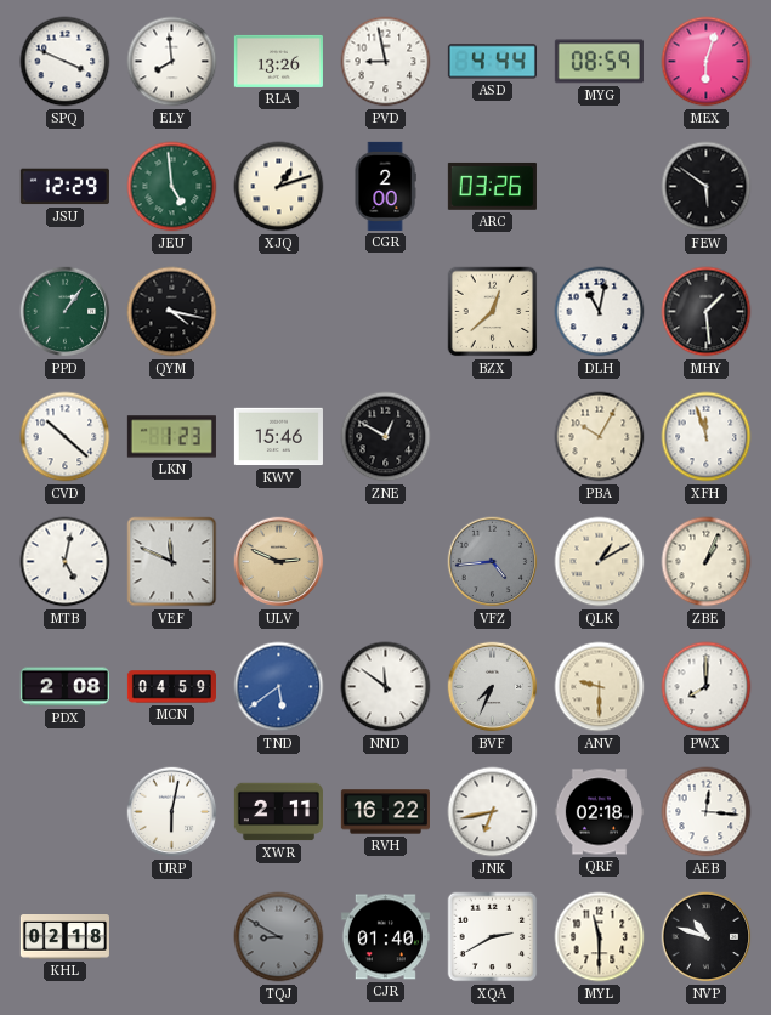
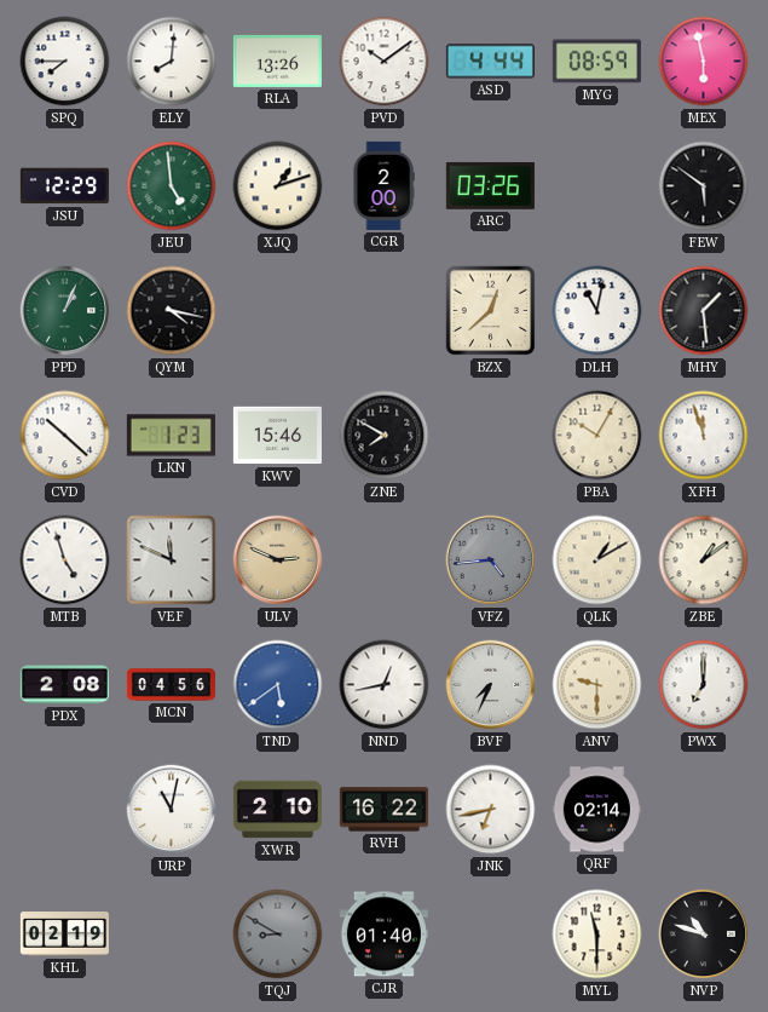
SPQ: 3:49 -> 7:45 (65, 62)
ELY: 7:59 -> 8:01 (172, 62)
PVD: 8:58 -> 10:09 (385, 62)
MEX: 6:03 -> 5:58 (704, 62)
PPD: 1:06 -> 1:04 (65, 311)
ZNE: 12:50 -> 7:50 (385, 436)
MTB: 5:02 -> 4:57 (65, 560)
ZBE: 1:04 -> 1:09 (704, 560)
MCN: 04:59 -> 04:56 (171, 685)
NND: 11:51 -> 12:43 (385, 685)
PWX: 8:00 -> 7:00 (704, 685)
URP: 6:02 -> 11:02 (172, 810)
XWR: 2:11 -> 2:10 (277, 810)
QRF: 02:18 -> 02:14 (596, 810)
AEB: 12:16 -> none (707, 812)
KHL: 02:18 -> 02:19 (64, 935)
XQA: 2:40 -> none (493, 937)
